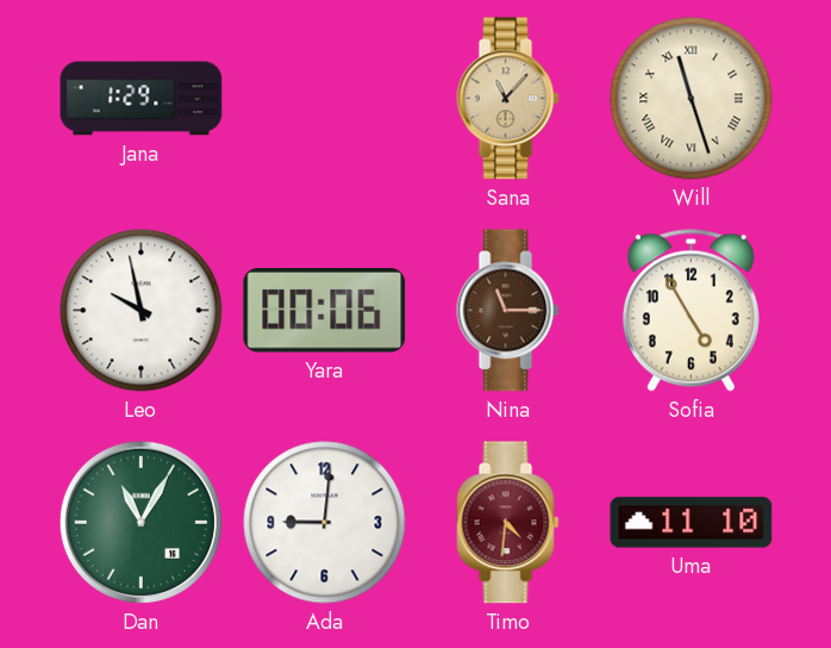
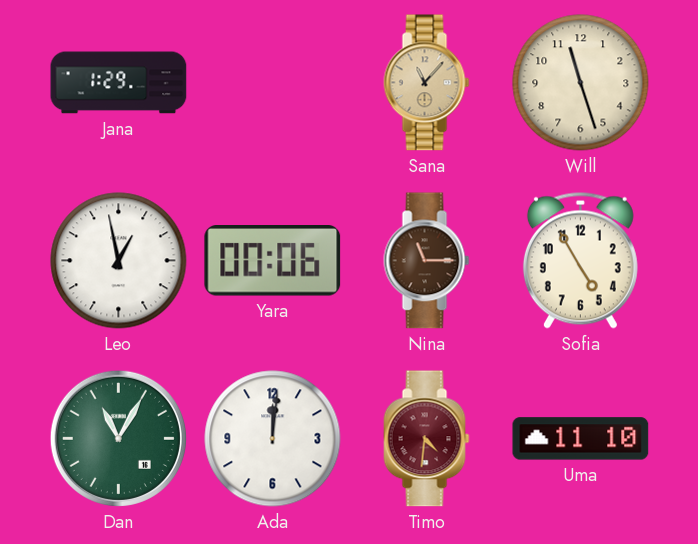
Will numerals: Roman -> Arabic (581, 83)
Leo: 9:58 -> 12:58 (119, 261)
Ada: 9:01 -> 12:01 (273, 439)
